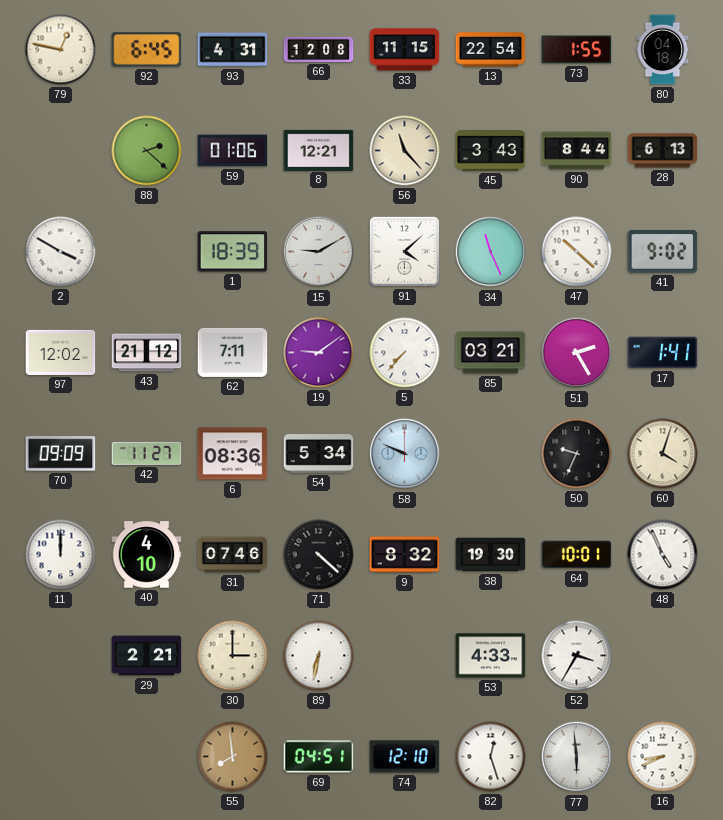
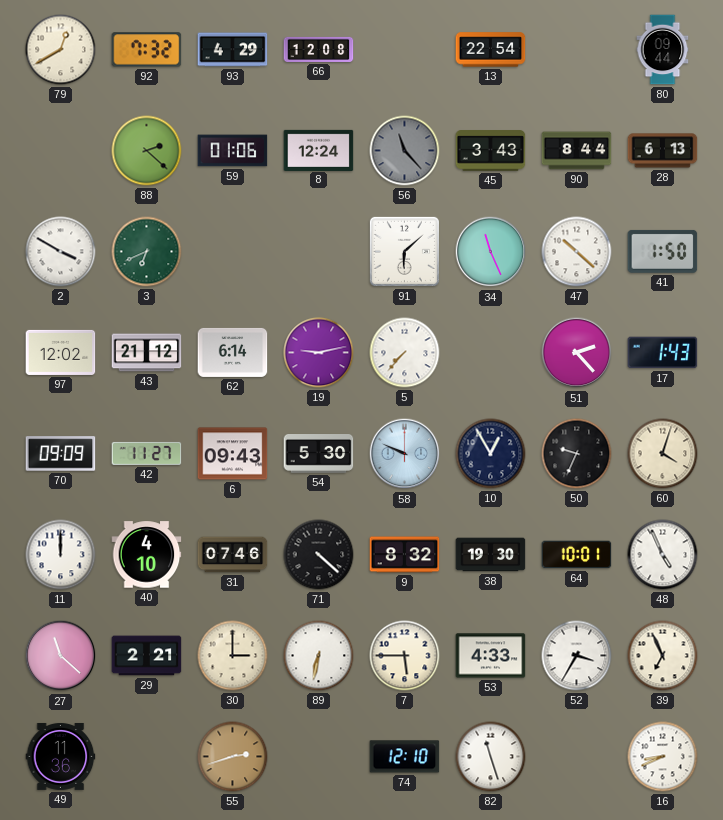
79: 12:47 -> 12:40 (61, 50)
92: 6:45 -> 7:32 (147, 50)
93: 4:31 -> 4:29 (233, 50)
33: 11:15 -> none (405, 50)
73: 1:55 -> none (577, 50)
80: 04:18 -> 09:44 (663, 50)
8: 12:21 -> 12:24 (319, 150)
56 dial: cream -> grey (405, 151)
3: none -> 6:41 (147, 252)
1: 18:39 -> none (233, 252)
15: 9:10 -> none (319, 252)
91: 4:08 -> 6:08 (404, 251)
41: 9:02 -> 1:50 (663, 251)
62: 7:11 -> 6:14 (233, 352)
19: 9:09 -> 9:13 (319, 353)
85: 03:21 -> none (491, 353)
51: 2:25 -> 2:23 (577, 353)
17: 1:41 -> 1:43 (663, 353)
6: 08:36 -> 09:43 (233, 454)
54: 5:34 -> 5:30 (319, 454)
10: none -> 12:55 (491, 454)
27: none -> 11:22 (61, 656)
7: none -> 5:45 (405, 656)
39: none -> 6:56 (663, 656)
49: none -> 11:36 (61, 756)
55: 7:59 -> 2:42 (233, 757)
69: 04:51 -> none (319, 757)
82: 12:27 -> 11:27 (491, 757)
77: 5:59 -> none (577, 757)
